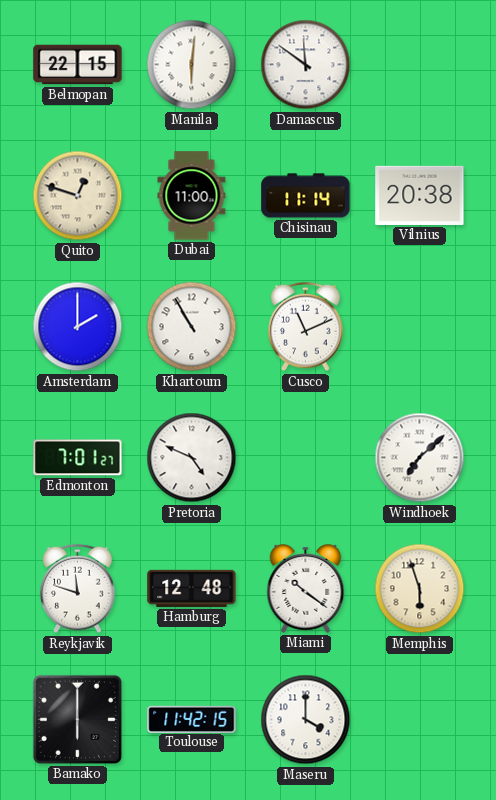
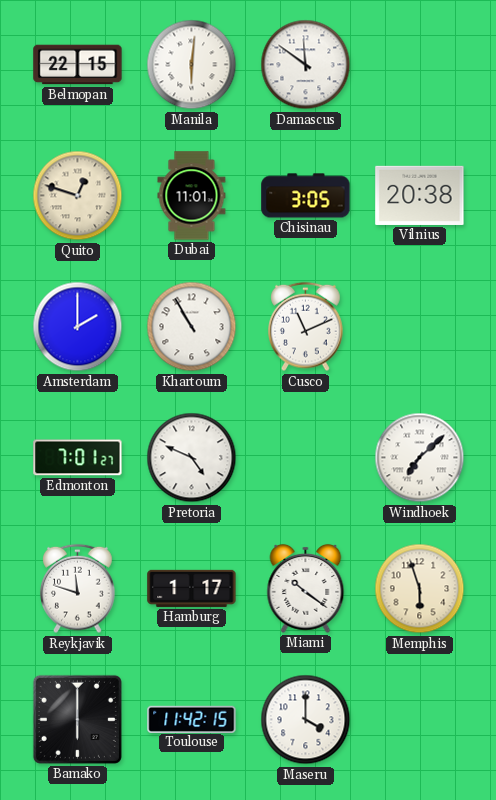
Dubai: 11:00 -> 11:01 (192, 196)
Chisinau: 11:14 -> 3:05 (306, 196)
Hamburg: 12:48 -> 1:17 (192, 588)
